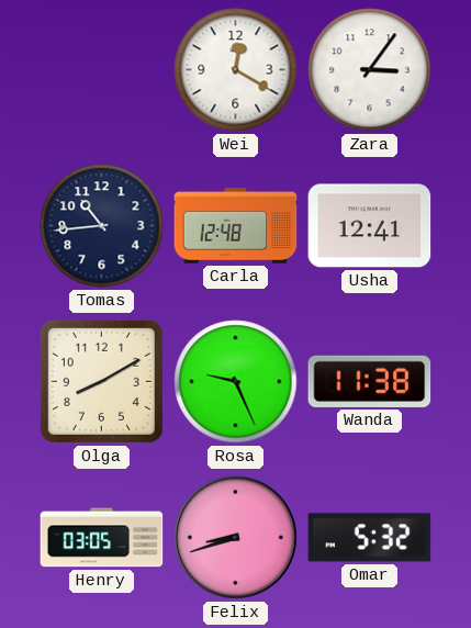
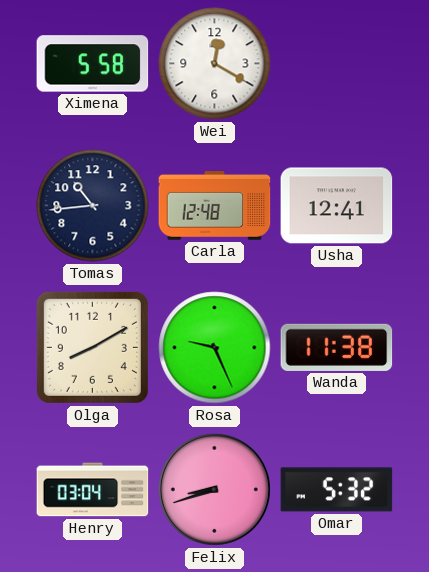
Ximena: none -> 5:58 (93, 64)
Zara: 3:06 -> none (370, 70)
Henry: 03:05 -> 03:04 (93, 490)
